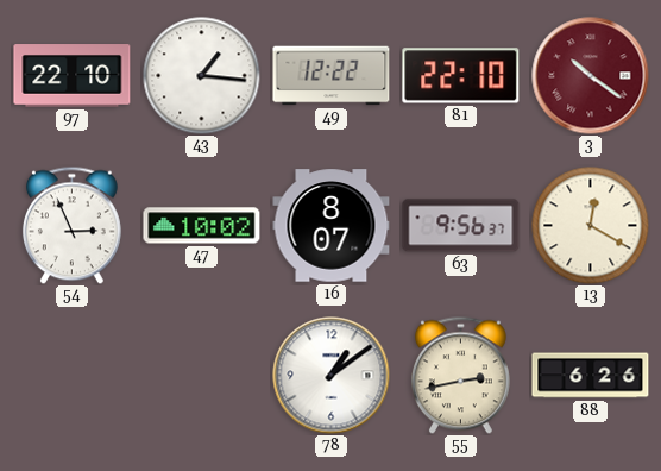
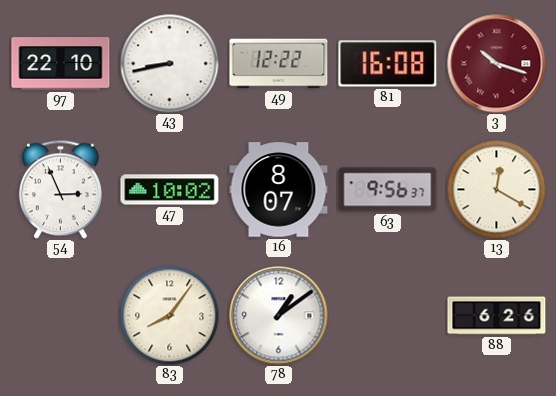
43: 1:16 -> 8:43 (170, 64)
81: 22:10 -> 16:08 (388, 64)
3: 10:21 -> 10:18 (497, 64)
83: none -> 8:06 (170, 316)
55: 2:43 -> none (460, 375)
